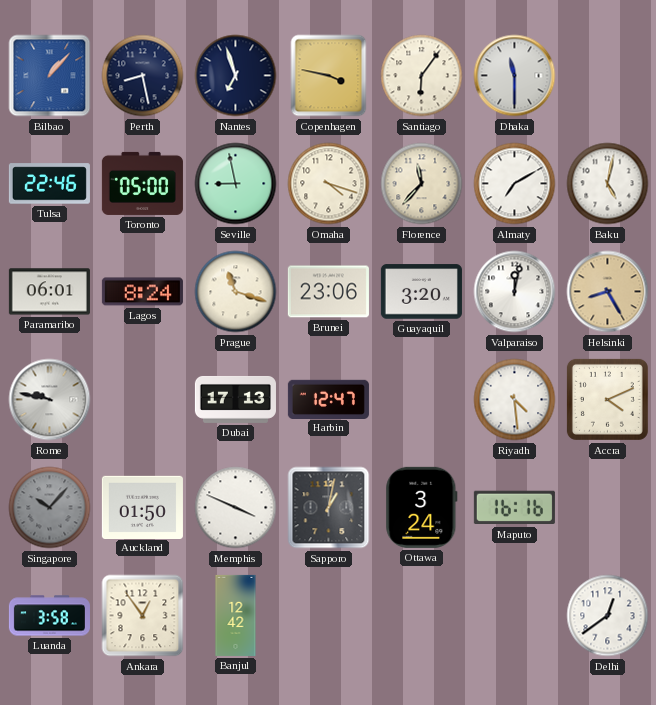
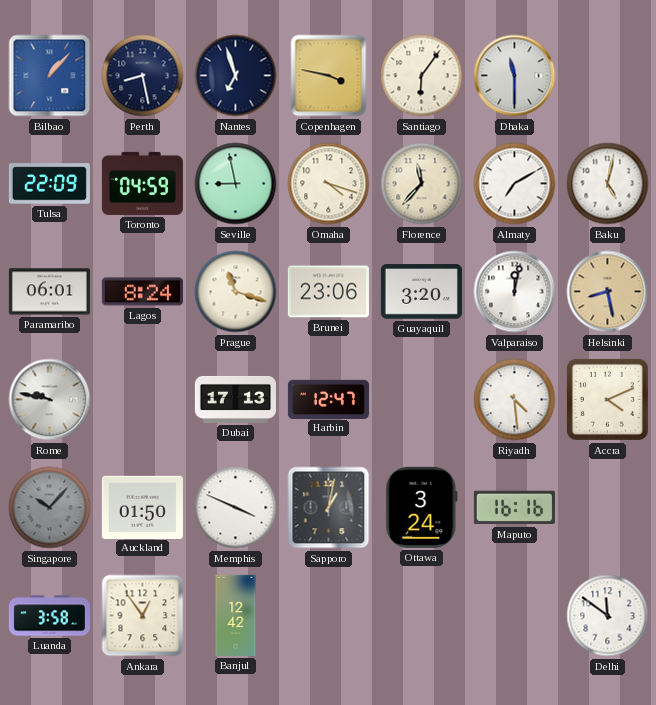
Tulsa: 22:46 -> 22:09 (49, 184)
Toronto: 05:00 -> 04:59 (142, 183)
Helsinki: 8:25 -> 8:28 (608, 292)
Delhi: 12:39 -> 11:51 (608, 616)
